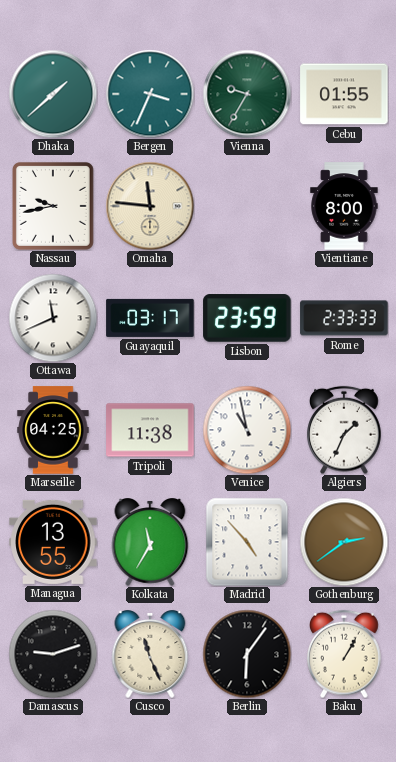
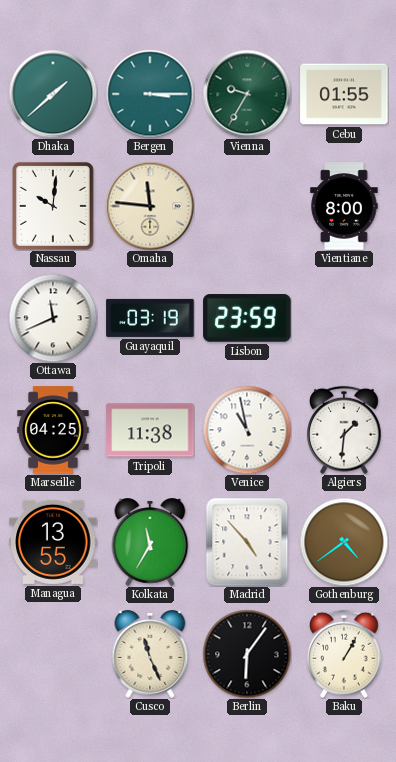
Bergen: 3:34 -> 3:15 (150, 94)
Nassau: 9:43 -> 10:01 (53, 206)
Guayaquil: 03:17 -> 03:19 (150, 318)
Rome: 2:33 -> none (344, 318)
Algiers: 1:34 -> 1:31 (344, 430)
Gothenburg: 2:39 -> 4:39 (344, 542)
Damascus: 9:12 -> none (53, 654)
